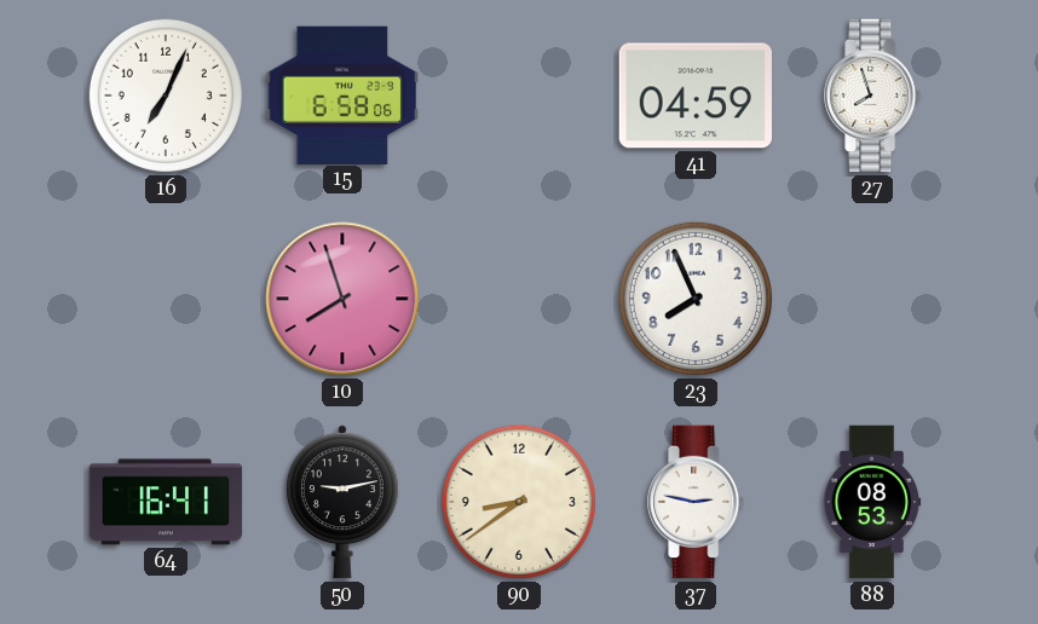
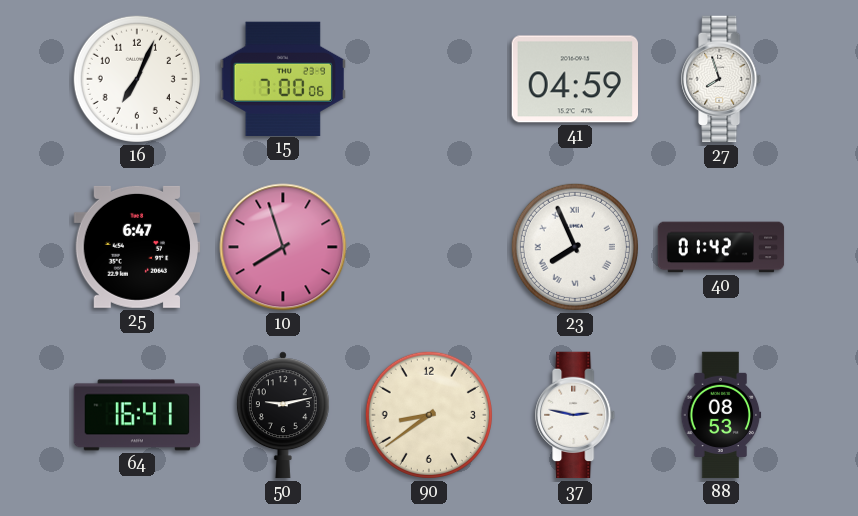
15: 6:58 -> 7:00 (282, 78)
25: none -> 6:47 (137, 247)
23 numerals: Arabic -> Roman (575, 247)
40: none -> 01:42 (721, 247)
